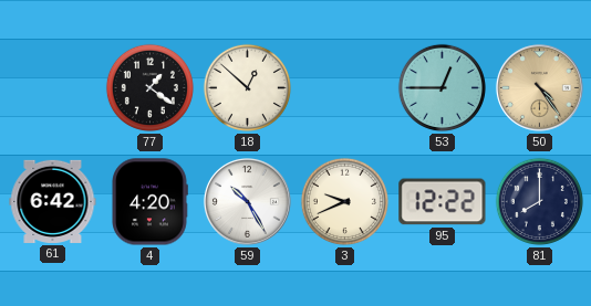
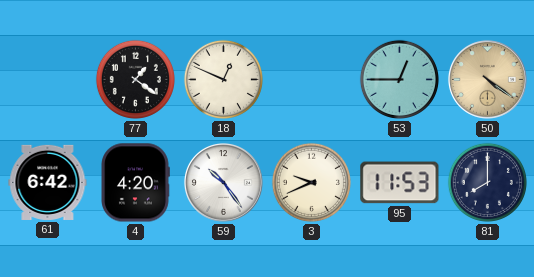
18: 12:52 -> 12:49 (223, 79)
50: 4:24 -> 4:21 (487, 79)
59: 10:25 -> 10:24 (223, 182)
95: 12:22 -> 11:53 (400, 183)
